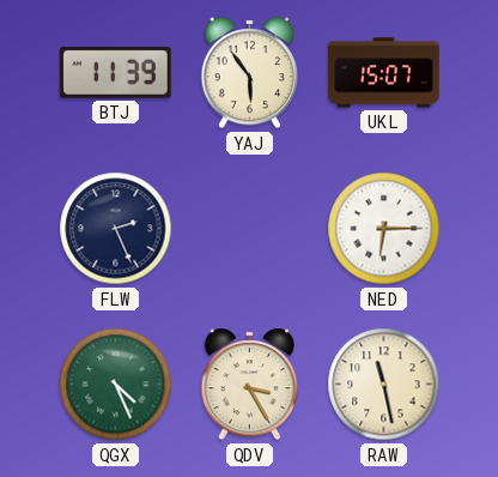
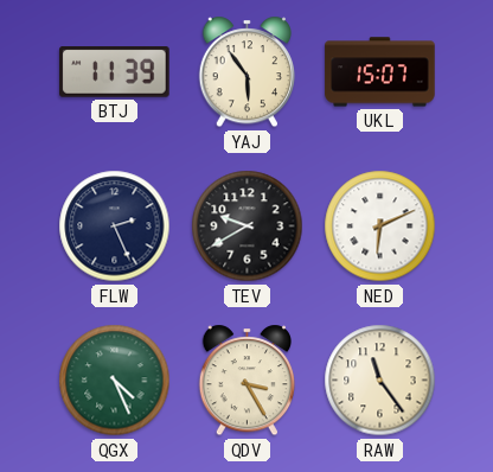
TEV: none -> 9:40 (248, 227)
NED: 6:15 -> 6:11 (380, 227)
RAW: 11:28 -> 11:24 (380, 381)
